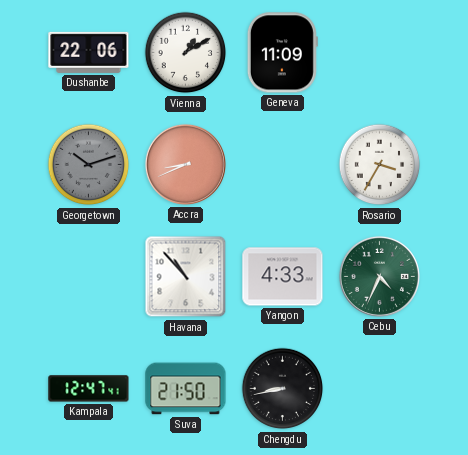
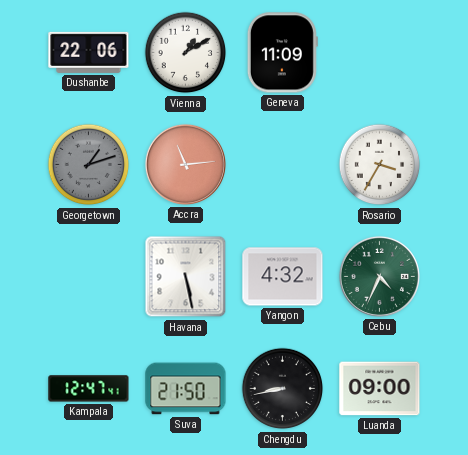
Georgetown: 10:12 -> 1:12 (89, 165)
Accra: 8:41 -> 11:14 (185, 164)
Havana: 10:53 -> 5:28 (186, 277)
Yangon: 4:33 -> 4:32 (283, 277)
Luanda: none -> 09:00 (380, 389)
